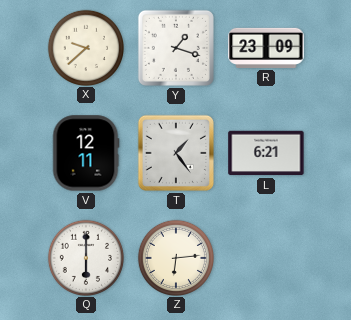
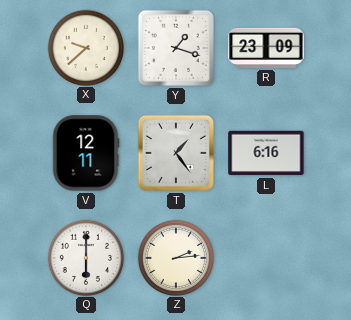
L: 6:21 -> 6:16 (266, 153)
Z: 6:14 -> 2:14 (175, 257)
